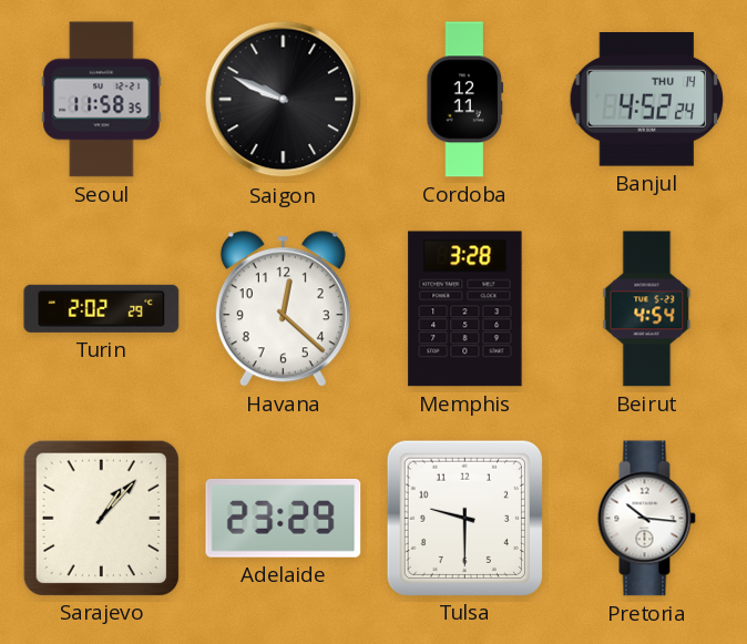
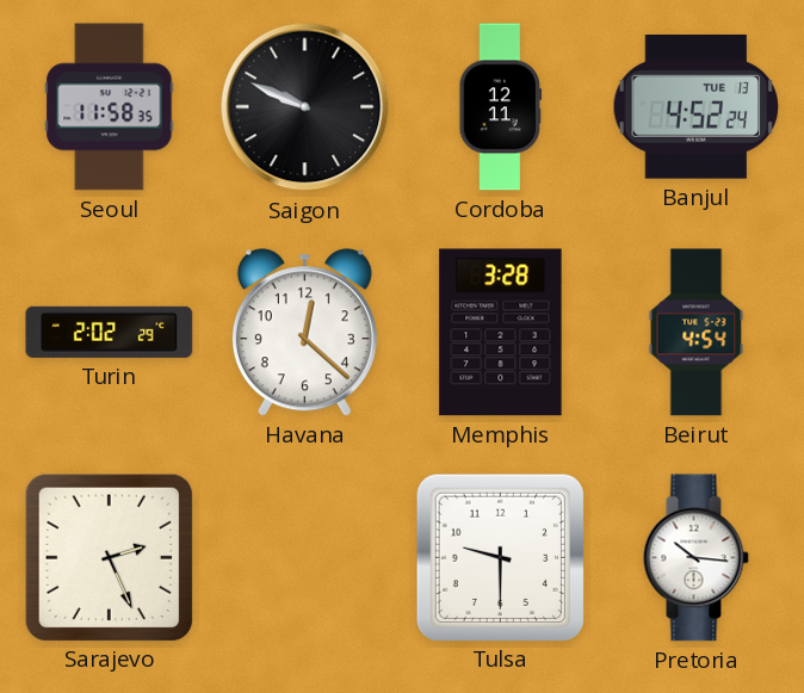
Banjul date: THU 14 -> TUE 13 (697, 107)
Sarajevo: 1:07 -> 2:26 (109, 557)
Adelaide: 23:29 -> none (284, 518)
